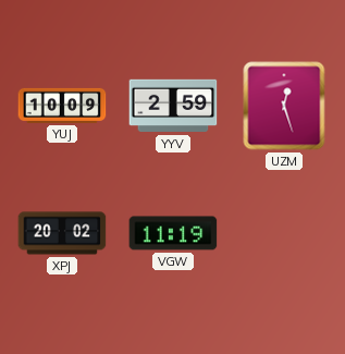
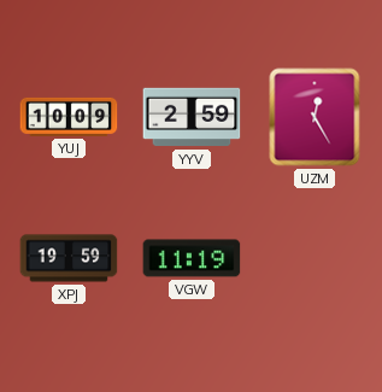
UZM: 12:27 -> 12:25 (315, 117)
XPJ: 20:02 -> 19:59 (69, 258)
